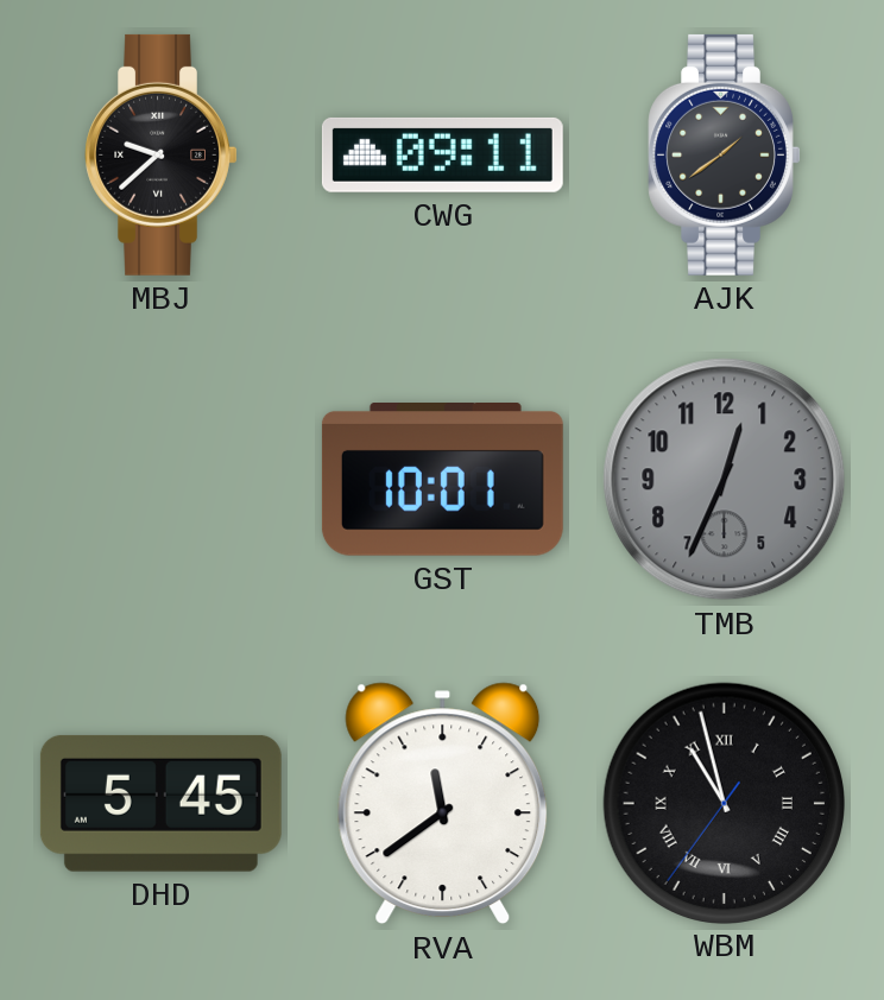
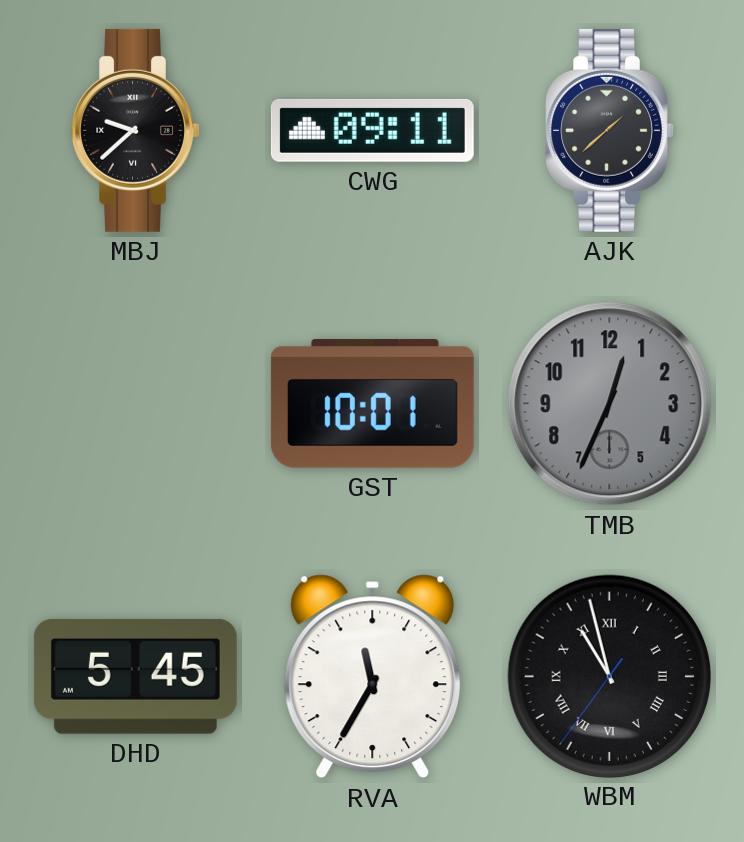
AJK: 1:39 -> 1:38 (610, 130)
RVA: 11:39 -> 11:35 (373, 677)
